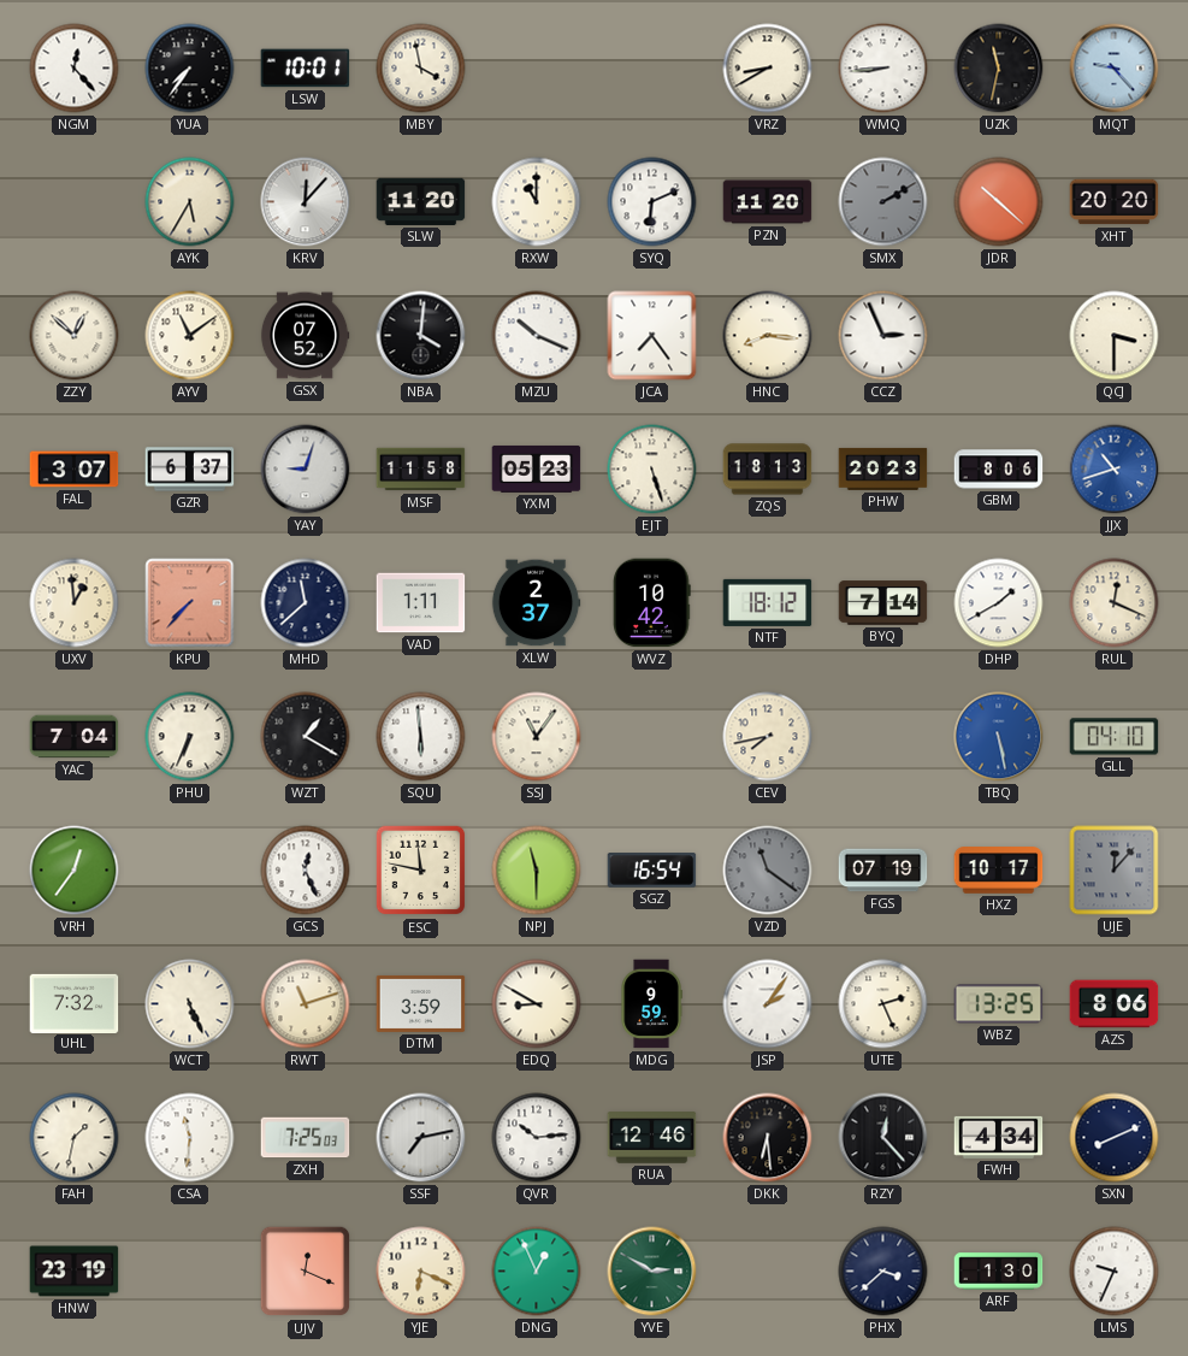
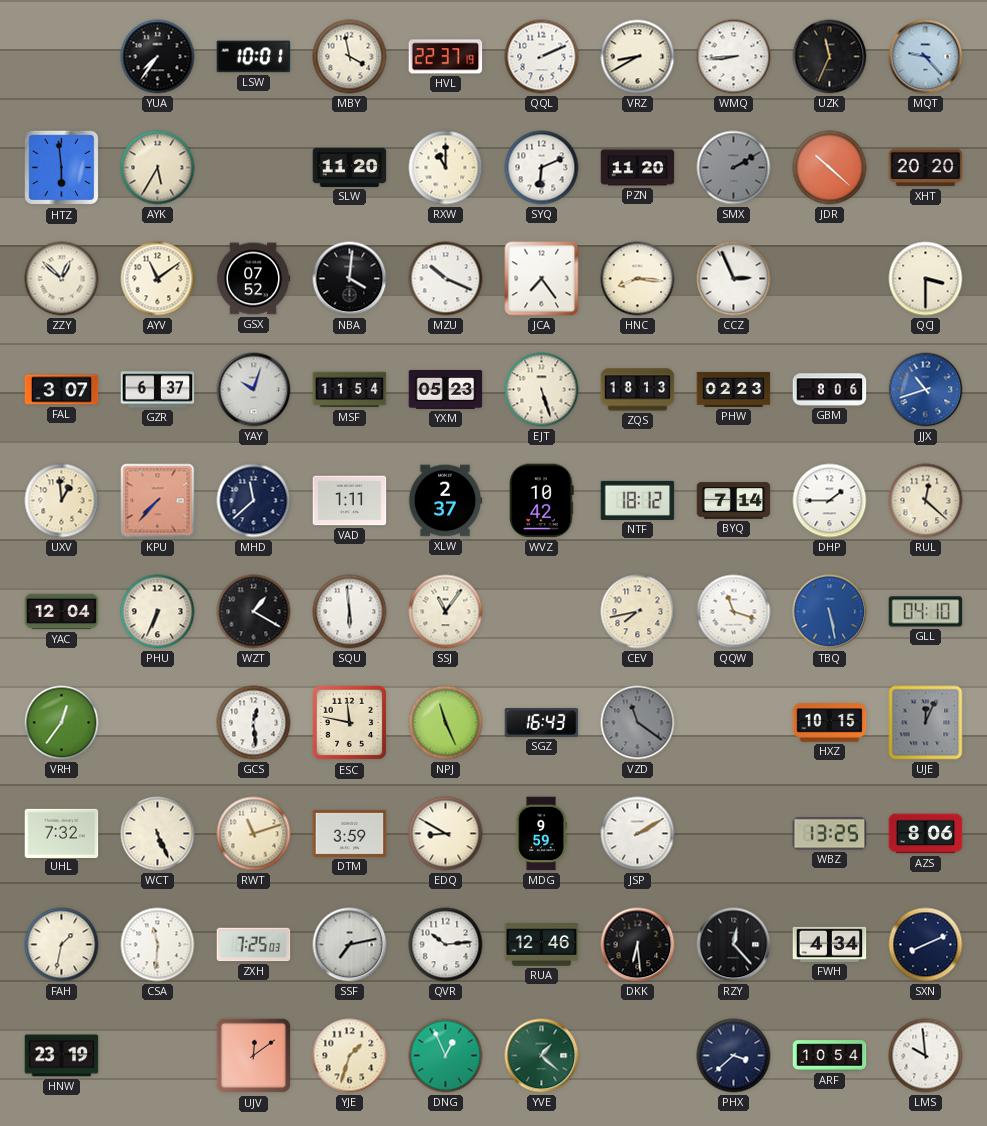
NGM: 12:23 -> none (75, 69)
HVL: none -> 22:37 (446, 57)
QQL: none -> 2:11 (542, 57)
UZK: 11:32 -> 11:34 (830, 57)
HTZ: none -> 5:59 (62, 168)
KRV: 12:07 -> none (306, 202)
YAY: 9:03 -> 10:03 (254, 390)
MSF: 11:58 -> 11:54 (350, 390)
PHW: 20:23 -> 02:23 (734, 389)
DHP: 1:40 -> 1:45 (830, 501)
RUL: 12:19 -> 12:22 (926, 501)
YAC: 7:04 -> 12:04 (62, 612)
QQW: none -> 11:18 (734, 612)
GCS: 12:26 -> 12:29 (254, 723)
NPJ: 11:30 -> 11:26 (446, 723)
SGZ: 16:54 -> 16:43 (542, 723)
FGS: 07:19 -> none (883, 871)
HXZ: 10:17 -> 10:15 (830, 723)
UJE: 12:07 -> 12:04 (926, 723)
JSP: 2:06 -> 2:10 (638, 834)
UTE: 2:26 -> none (883, 1004)
UJV: 12:19 -> 12:09 (254, 1056)
YJE: 6:19 -> 1:33 (350, 1056)
YVE: 2:50 -> 1:22 (542, 1056)
ARF: 1:30 -> 10:54 (830, 1056)
LMS: 9:34 -> 9:59 (926, 1056)
